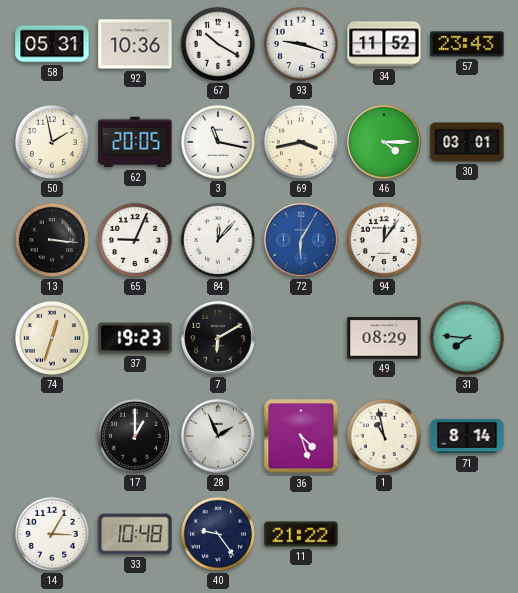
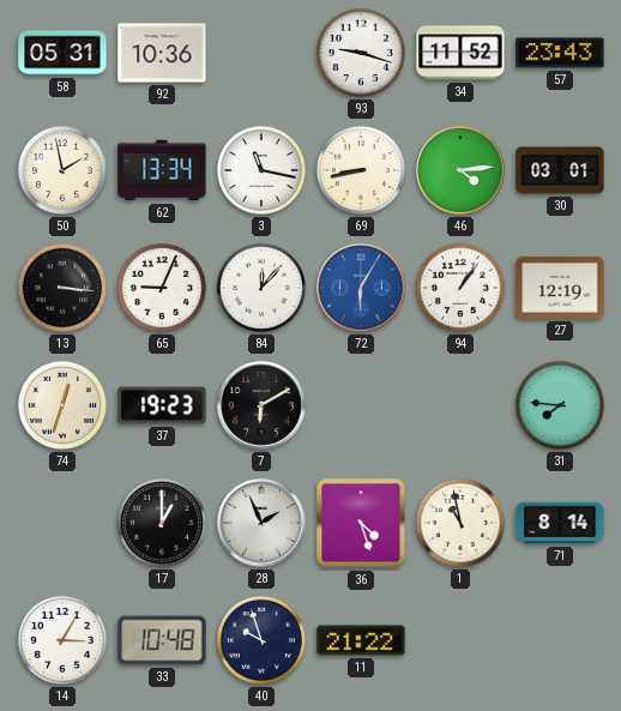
67: 10:20 -> none (218, 44)
62: 20:05 -> 13:34 (162, 170)
69: 3:43 -> 8:43 (361, 170)
46: 4:15 -> 4:14 (460, 170)
94: 12:06 -> 1:06 (460, 288)
27: none -> 12:19 (560, 288)
49: 08:29 -> none (384, 339)
40: 9:24 -> 9:57 (261, 640)
